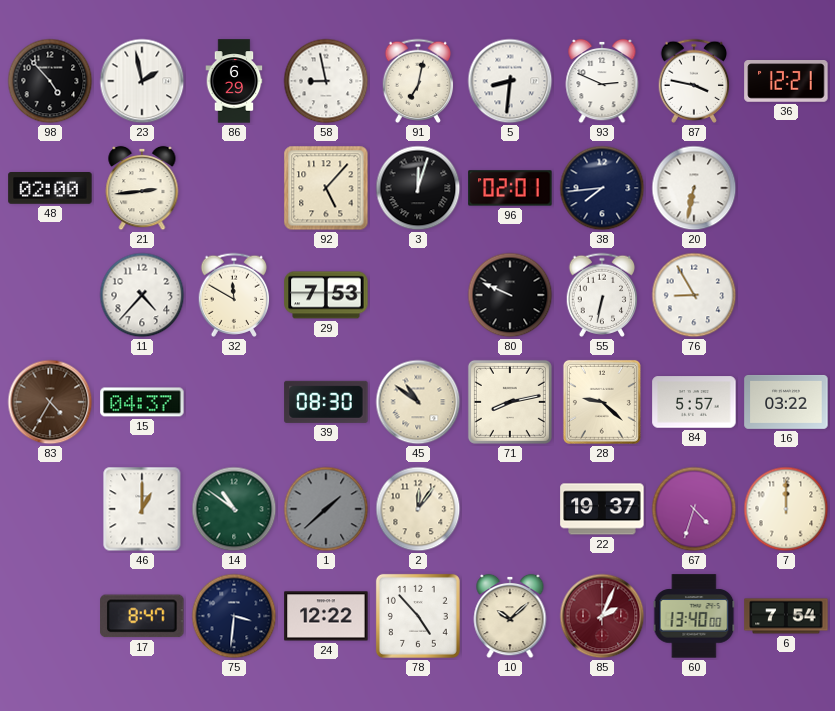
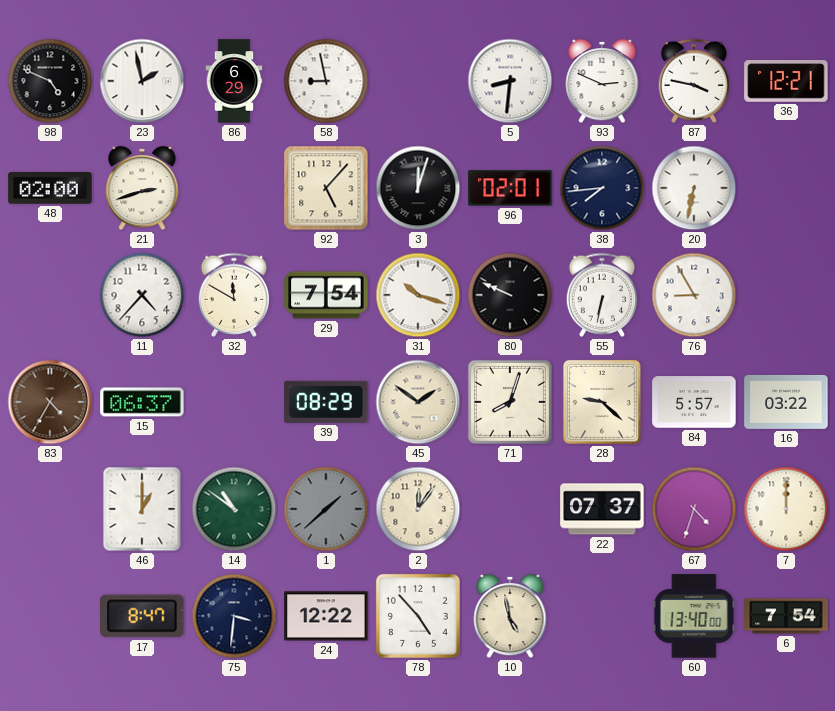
98: 4:53 -> 4:49 (50, 81)
91: 7:02 -> none (418, 81)
21: 2:44 -> 2:42 (142, 188)
29: 7:53 -> 7:54 (326, 295)
31: none -> 10:18 (418, 295)
15: 04:37 -> 06:37 (142, 402)
39: 08:30 -> 08:29 (326, 402)
45: 10:51 -> 1:51 (418, 402)
71: 8:13 -> 8:03 (510, 402)
22: 19:37 -> 07:37 (602, 509)
10: 10:08 -> 4:58 (510, 616)
85: 2:04 -> none (602, 616)
